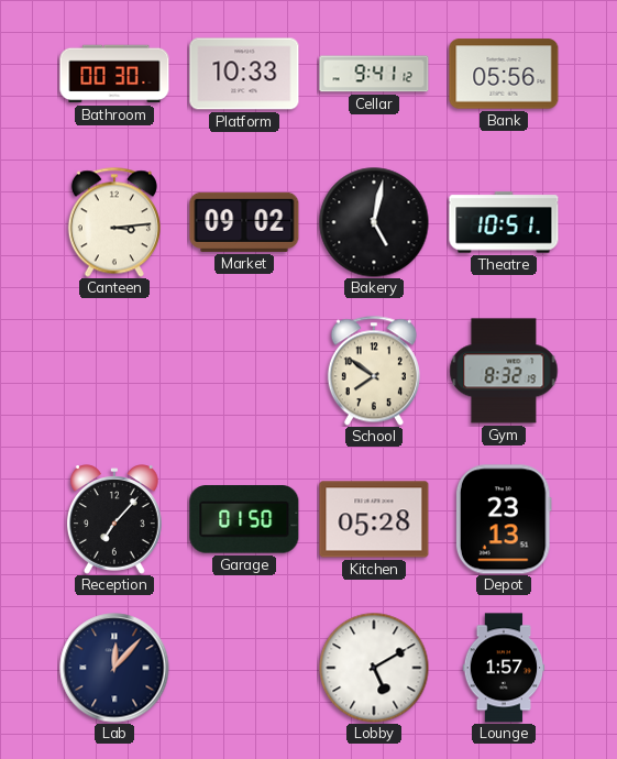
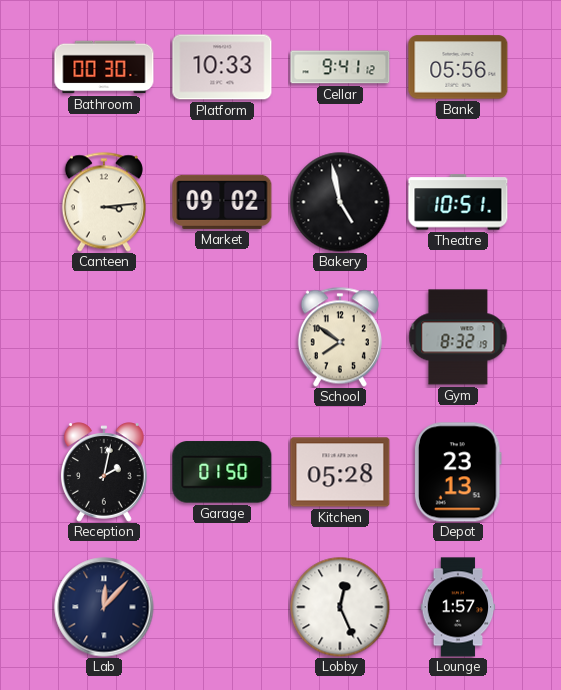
Bakery: 5:02 -> 4:58 (340, 202)
Reception: 7:07 -> 2:02 (104, 472)
Lobby: 5:10 -> 12:26 (340, 607)
